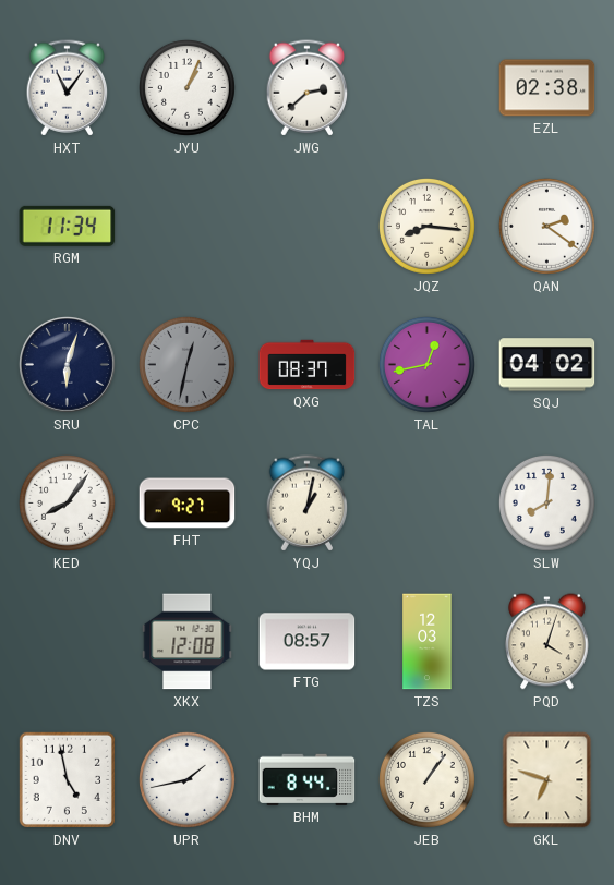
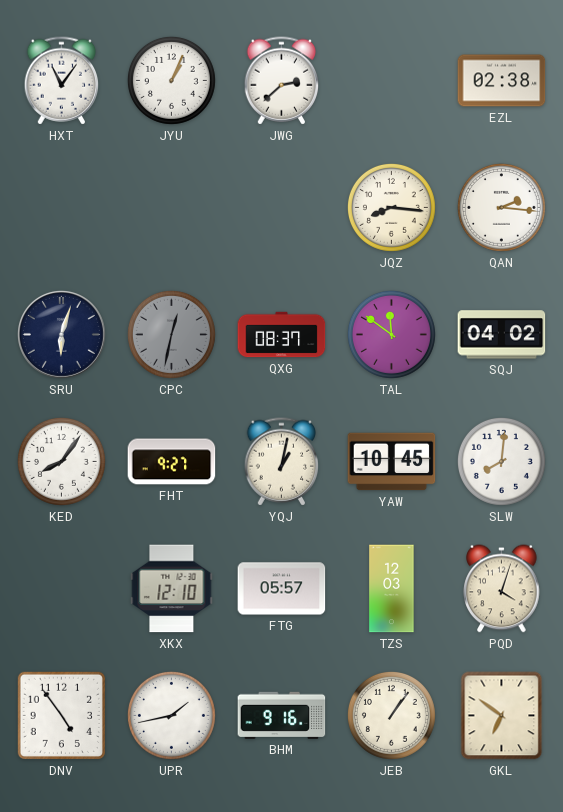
RGM: 11:34 -> none (68, 226)
QAN: 2:21 -> 2:16 (501, 207)
TAL: 12:43 -> 11:51 (391, 334)
YAW: none -> 10:45 (392, 462)
XKX: 12:08 -> 12:10 (172, 589)
FTG: 08:57 -> 05:57 (282, 589)
DNV: 4:58 -> 4:54 (61, 715)
BHM: 8:44 -> 9:16 (282, 715)
GKL: 6:48 -> 6:51 (502, 716)
